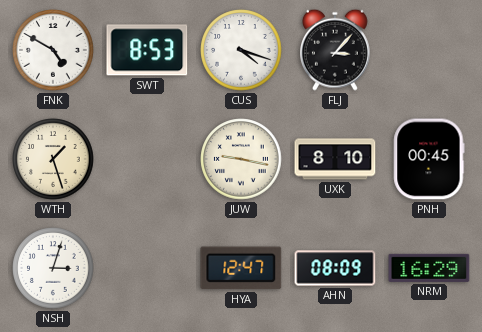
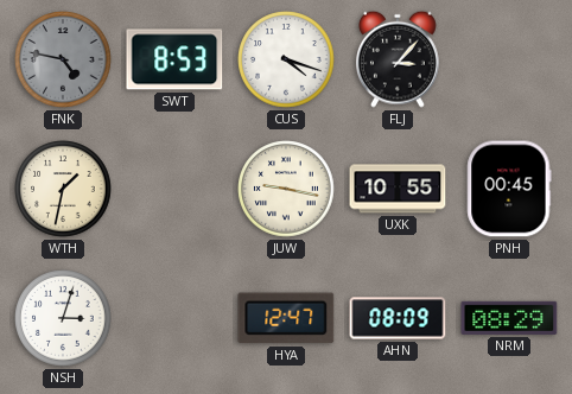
FNK: 4:50 -> 4:47 (63, 59)
FNK dial: white -> grey (63, 59)
WTH: 1:27 -> 1:32 (63, 189)
UXK: 8:10 -> 10:55 (398, 189)
NRM: 16:29 -> 08:29 (509, 318)
